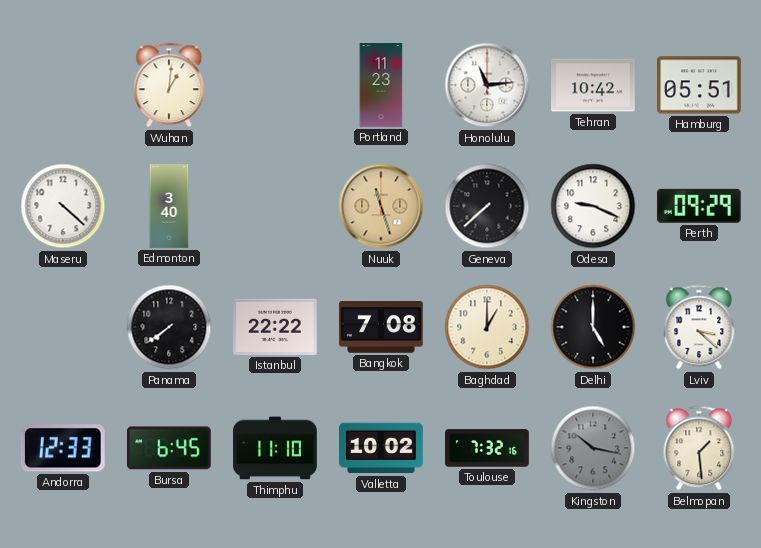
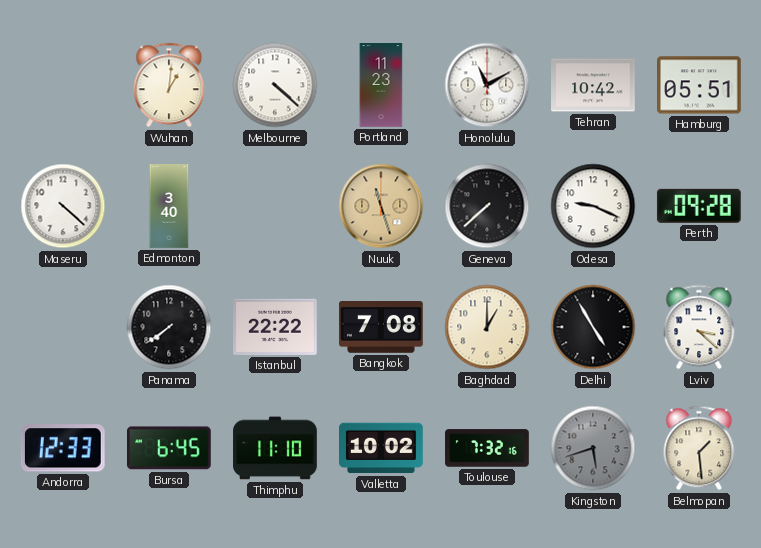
Melbourne: none -> 4:22 (275, 85)
Honolulu: 11:14 -> 11:10 (487, 85)
Perth: 09:29 -> 09:28 (699, 206)
Delhi: 5:00 -> 4:55 (593, 327)
Kingston: 10:17 -> 5:42 (593, 448)
